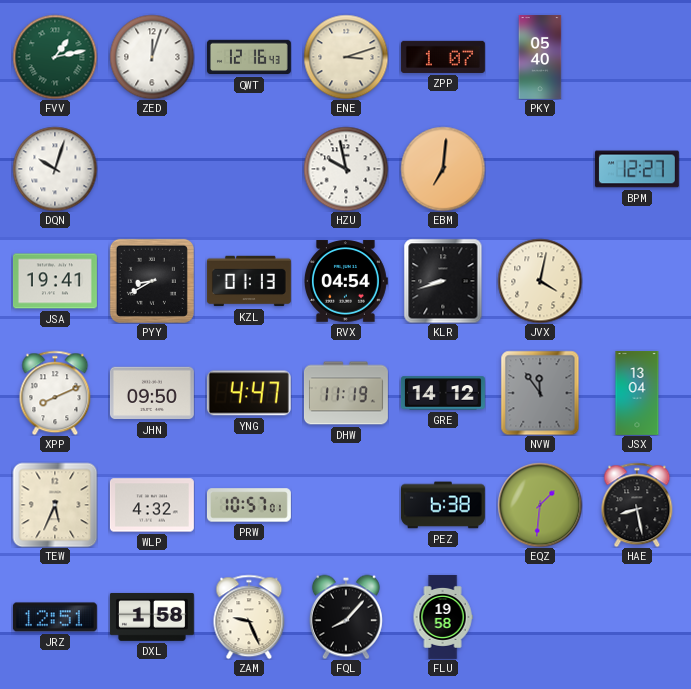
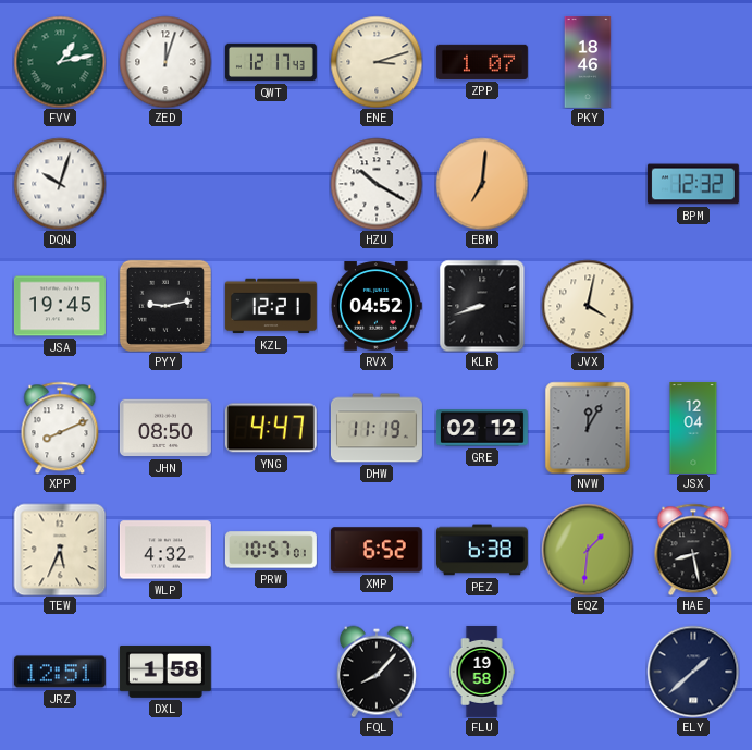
QWT: 12:16 -> 12:17 (271, 62)
PKY: 05:40 -> 18:46 (588, 62)
HZU: 9:58 -> 10:20 (377, 184)
BPM: 12:27 -> 12:32 (693, 184)
JSA: 19:41 -> 19:45 (60, 306)
PYY: 8:40 -> 9:13 (165, 306)
KZL: 01:13 -> 12:21 (271, 306)
RVX: 04:54 -> 04:52 (377, 306)
JHN: 09:50 -> 08:50 (165, 428)
GRE: 14:12 -> 02:12 (482, 428)
NVW: 11:54 -> 12:05 (588, 428)
JSX: 13:04 -> 12:04 (693, 428)
XMP: none -> 6:52 (377, 550)
ZAM: 9:26 -> none (249, 617)
ELY: none -> 1:38 (693, 672)
